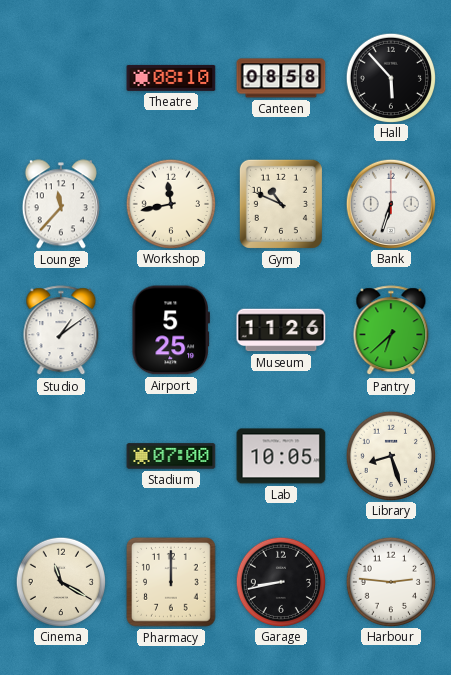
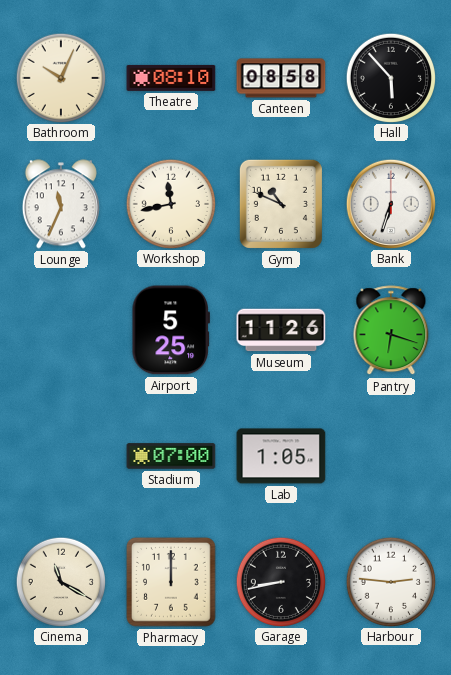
Bathroom: none -> 10:04 (60, 77)
Lounge: 11:37 -> 11:34 (61, 204)
Studio: 1:09 -> none (61, 331)
Pantry: 6:38 -> 6:18 (391, 331)
Lab: 10:05 -> 1:05 (281, 456)
Library: 8:27 -> none (390, 455)
